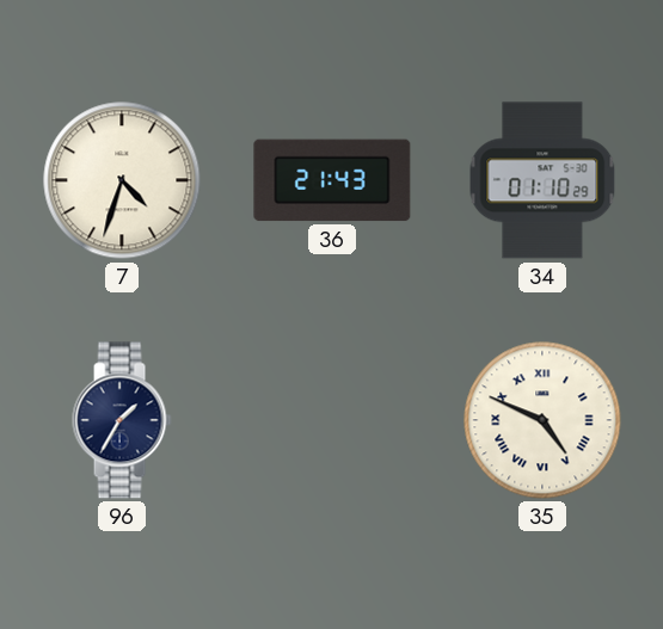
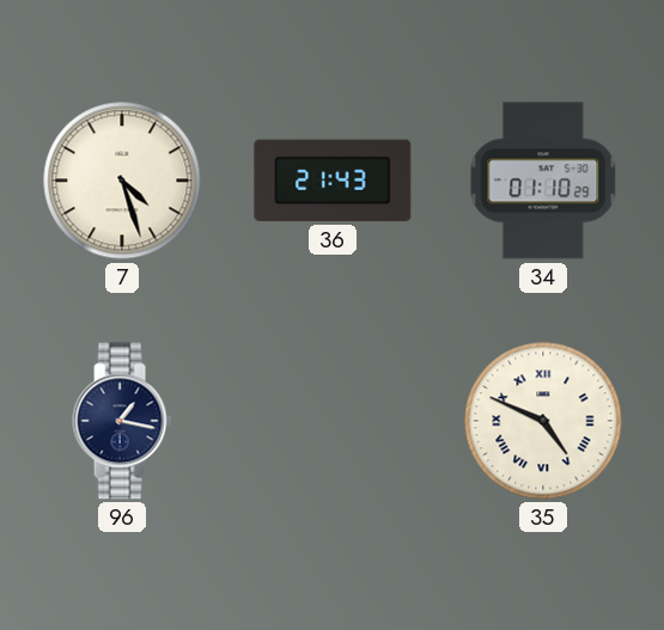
7: 4:33 -> 4:27 (122, 181)
96: 1:35 -> 1:17 (122, 421)
